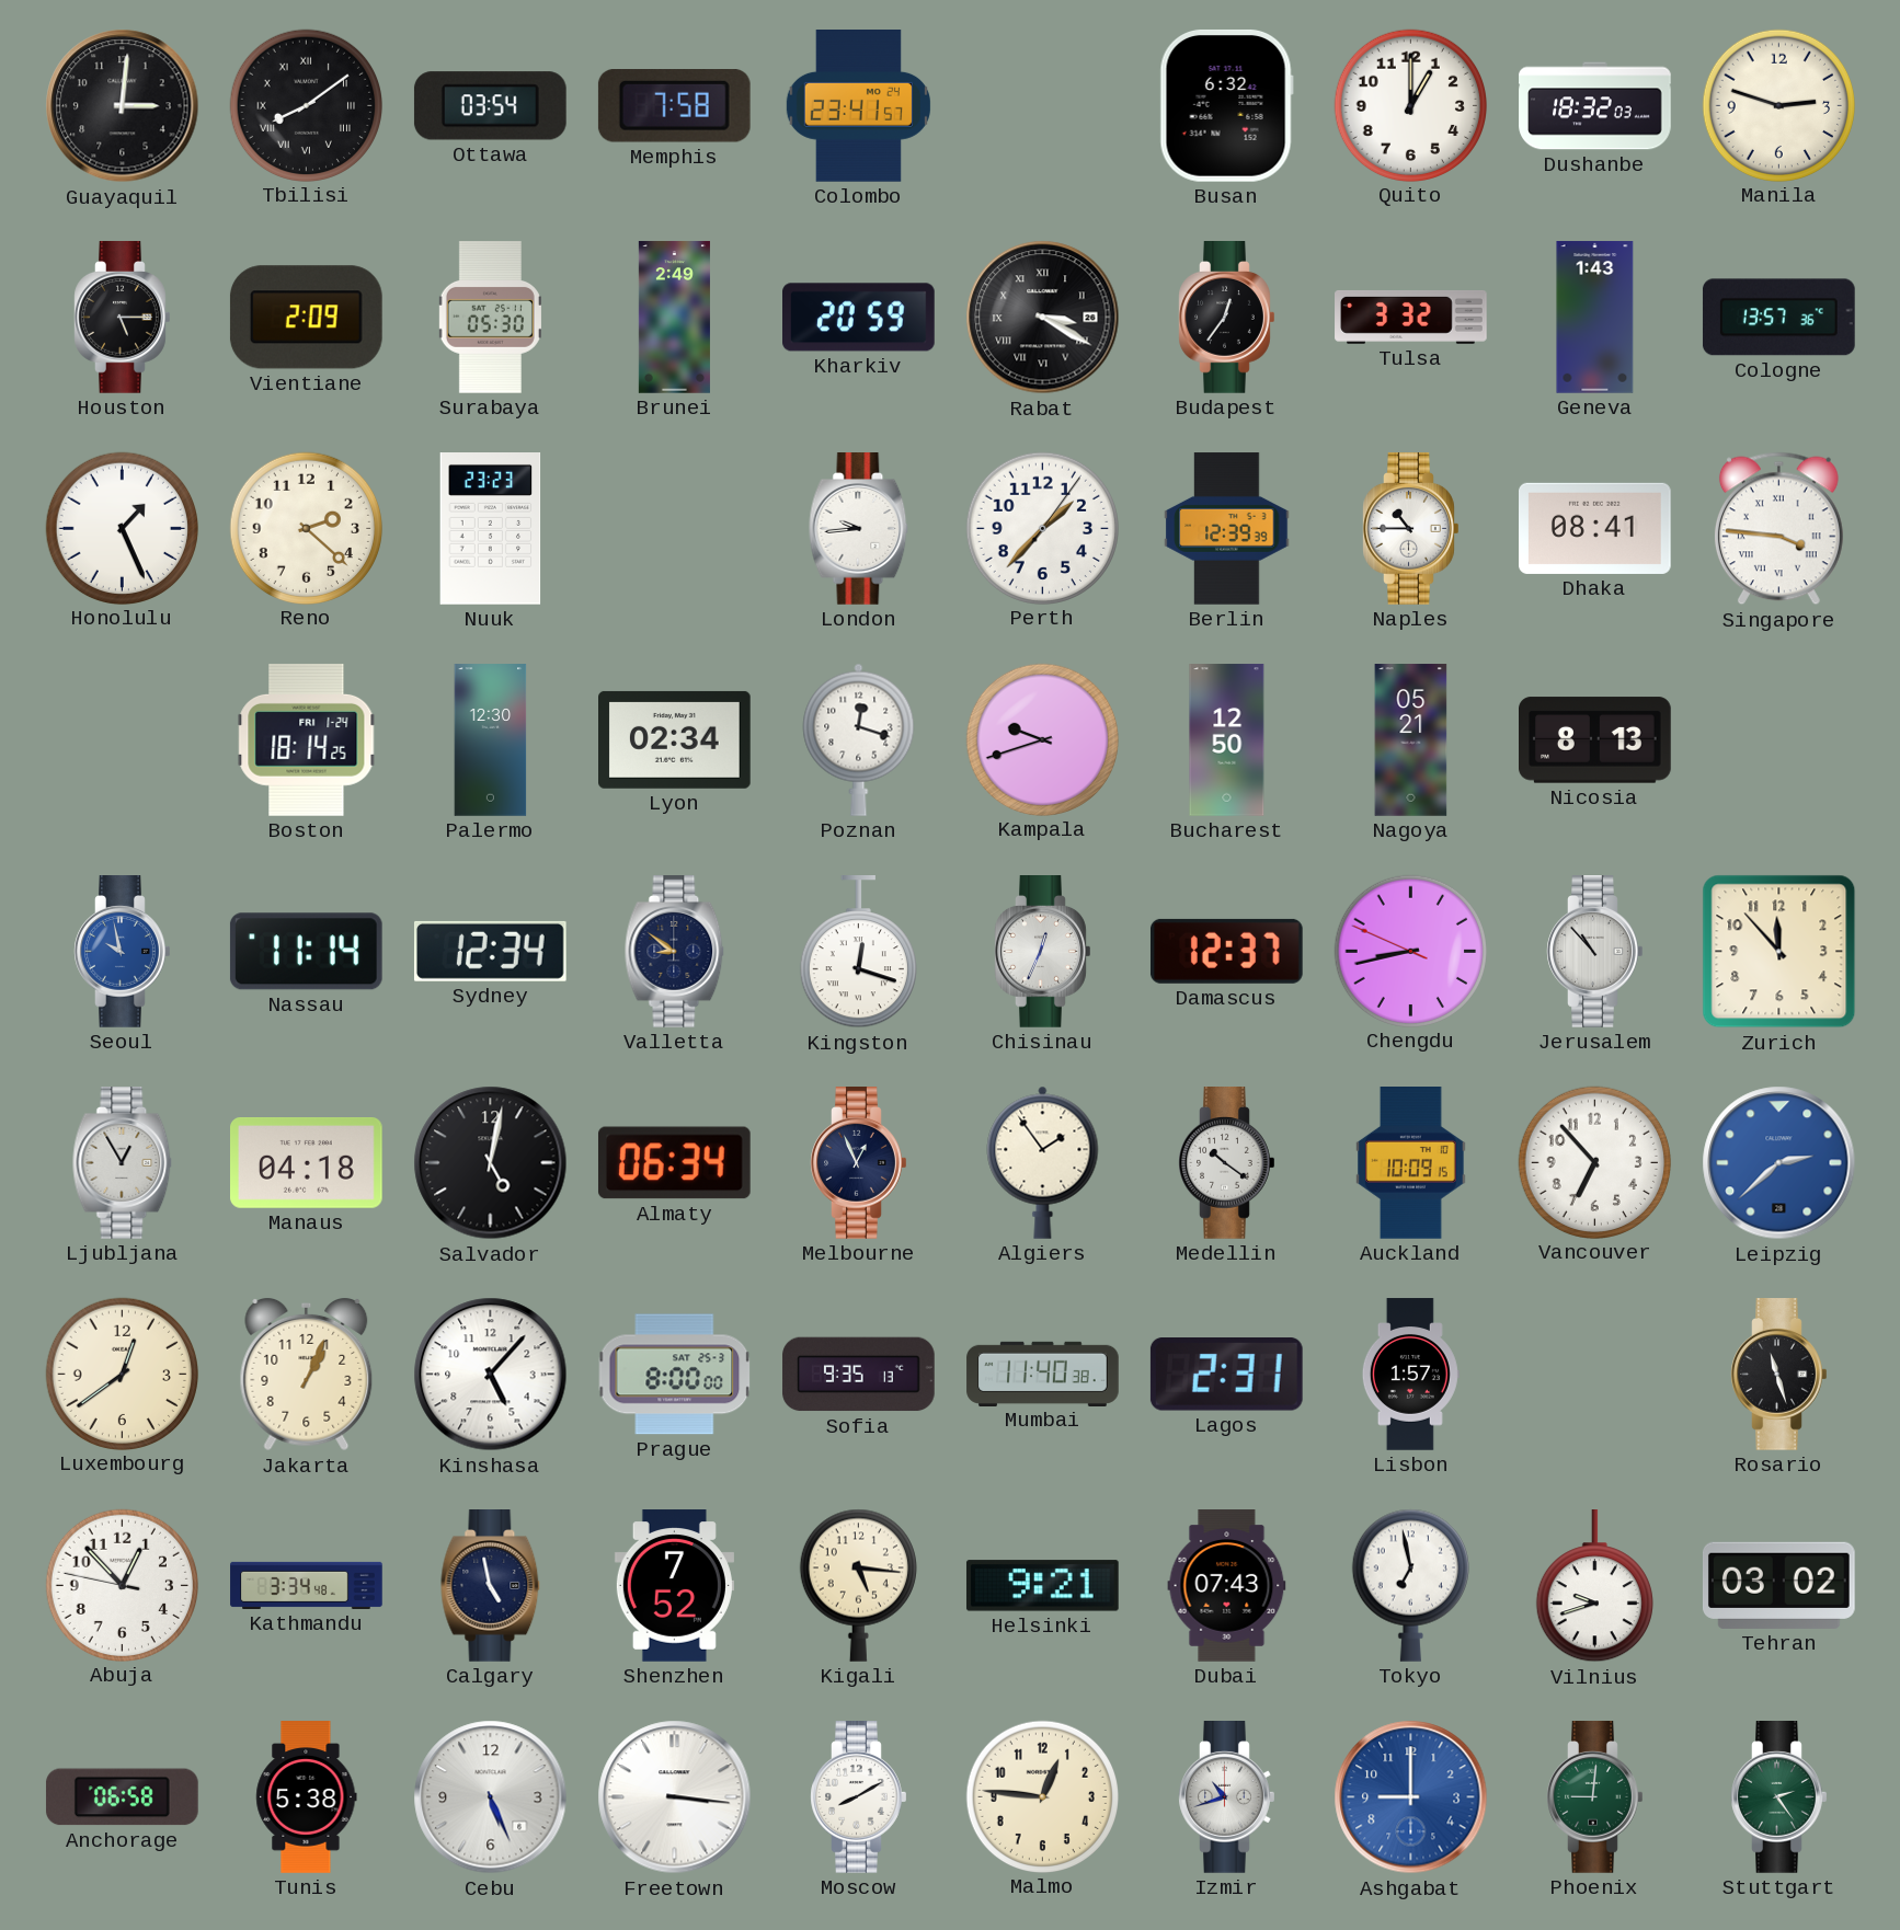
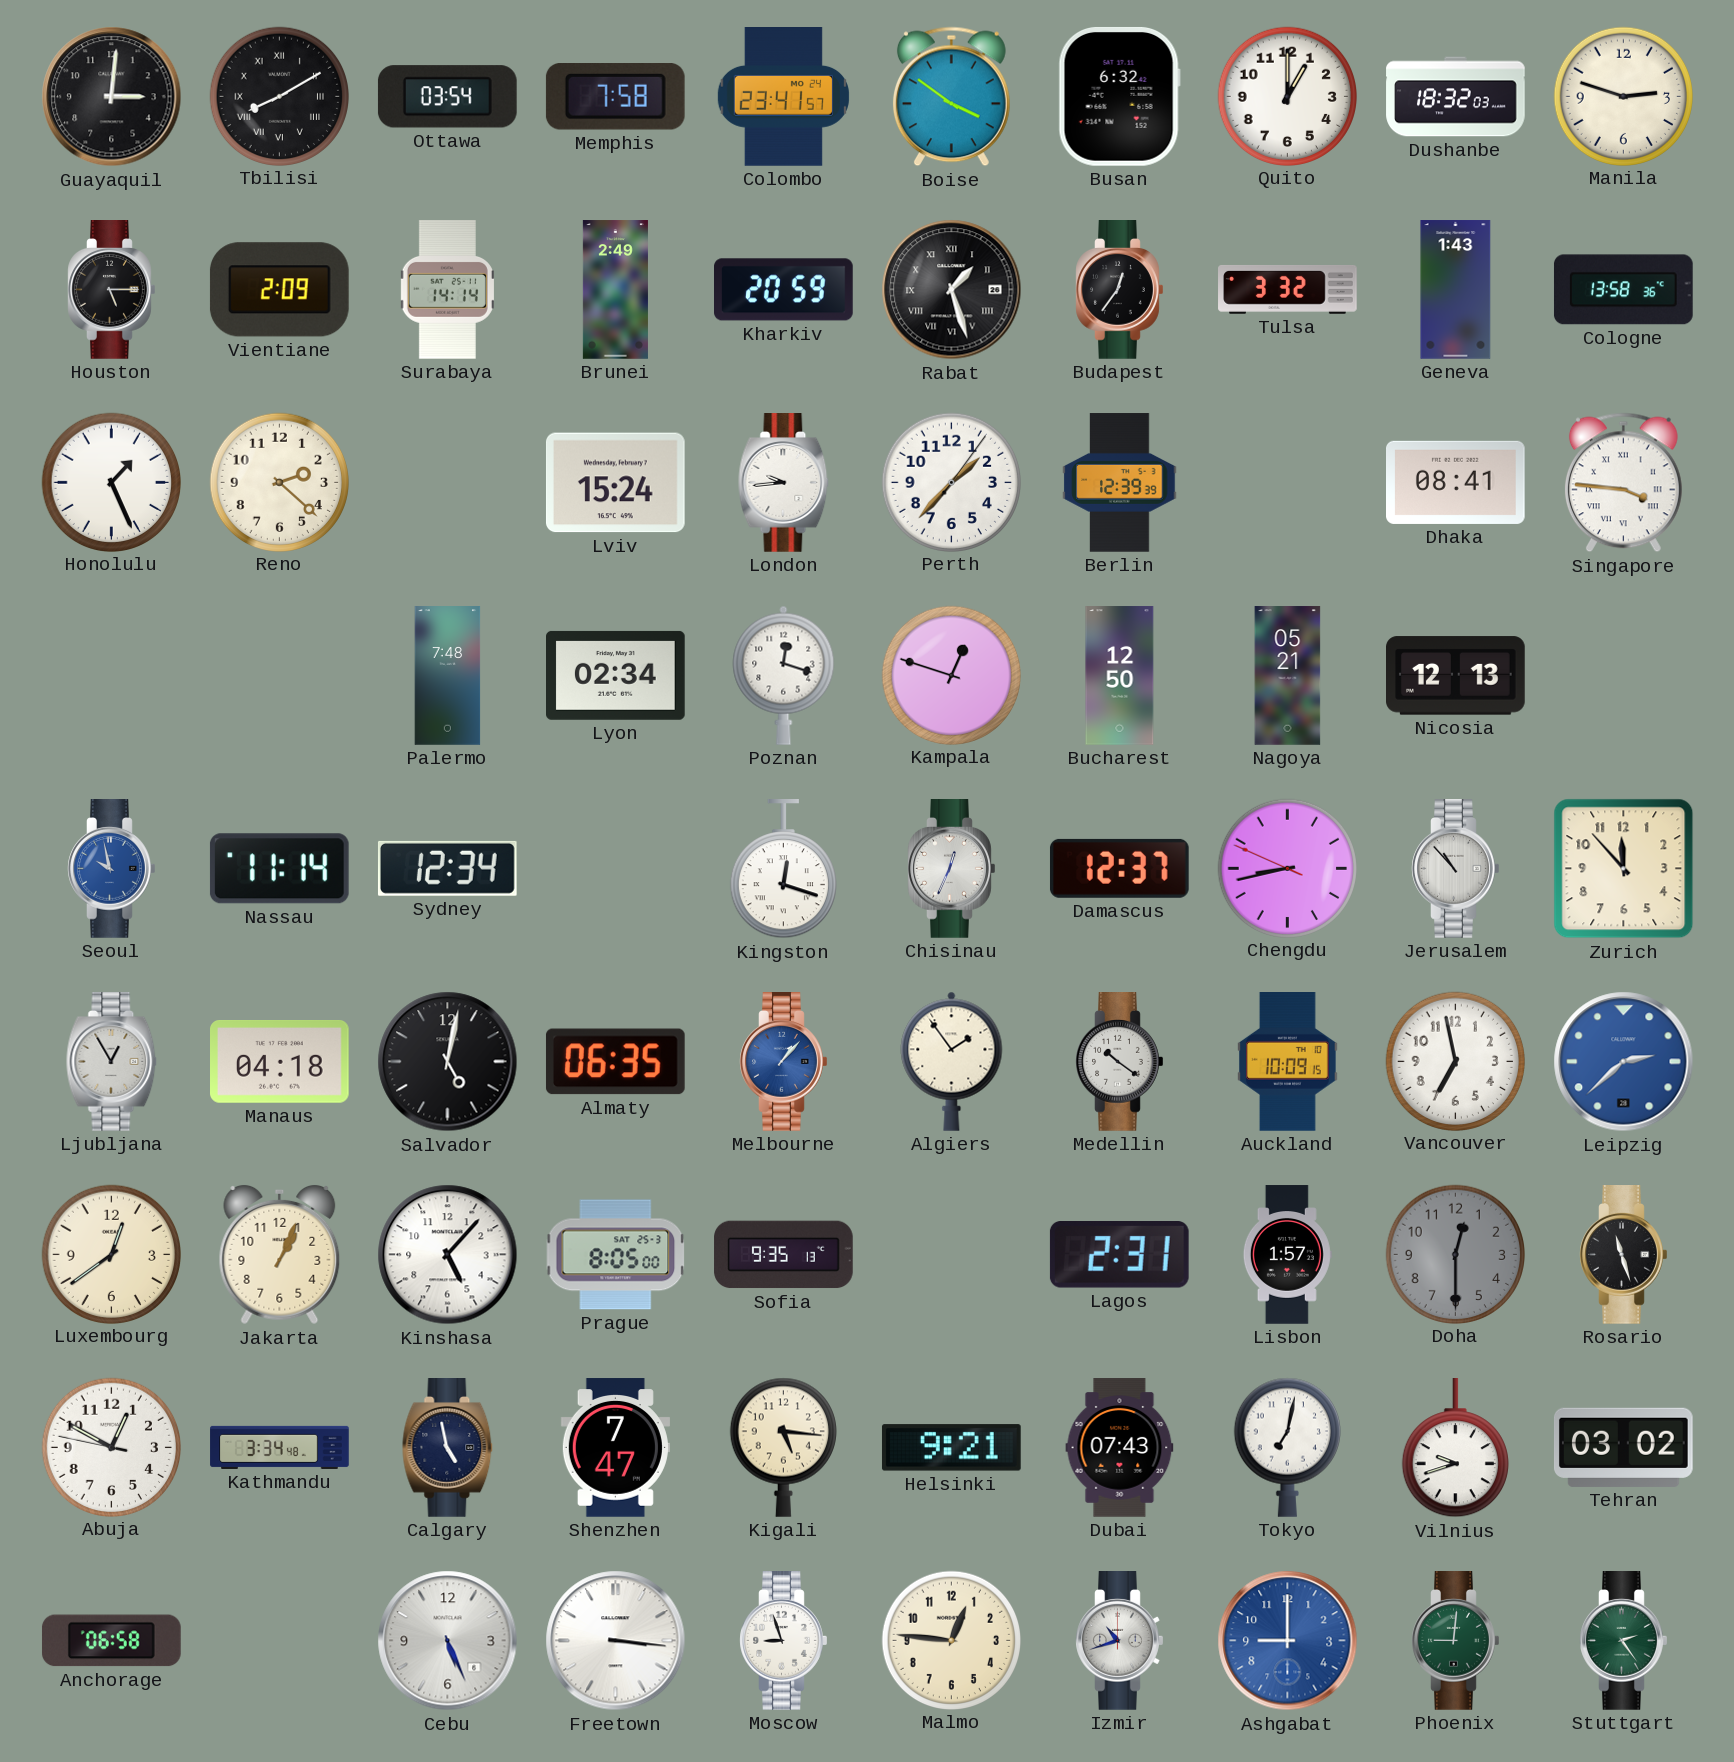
Tbilisi: 8:09 -> 8:10 (280, 96)
Boise: none -> 3:51 (951, 97)
Surabaya: 05:30 -> 14:14 (447, 290)
Rabat: 3:20 -> 1:27 (952, 290)
Cologne: 13:57 -> 13:58 (1623, 290)
Nuuk: 23:23 -> none (491, 529)
Lviv: none -> 15:24 (615, 483)
Naples: 10:45 -> none (1411, 529)
Boston: 18:14 -> none (307, 740)
Palermo: 12:30 -> 7:48 (448, 676)
Kampala: 9:42 -> 12:48 (952, 675)
Nicosia: 8:13 -> 12:13 (1456, 676)
Valletta: 8:51 -> none (675, 952)
Almaty: 06:34 -> 06:35 (615, 1062)
Melbourne: 12:56 -> 1:07 (784, 1062)
Melbourne dial: navy -> blue (784, 1062)
Vancouver: 6:53 -> 6:58 (1456, 1061)
Prague: 8:00 -> 8:05 (616, 1255)
Mumbai: 11:40 -> none (1043, 1374)
Doha: none -> 12:30 (1456, 1254)
Abuja: 12:52 -> 12:49 (112, 1447)
Shenzhen: 7:52 -> 7:47 (615, 1448)
Tokyo: 6:58 -> 7:02 (1287, 1447)
Tunis: 5:38 -> none (307, 1797)
Moscow: 8:10 -> 8:57 (784, 1641)
